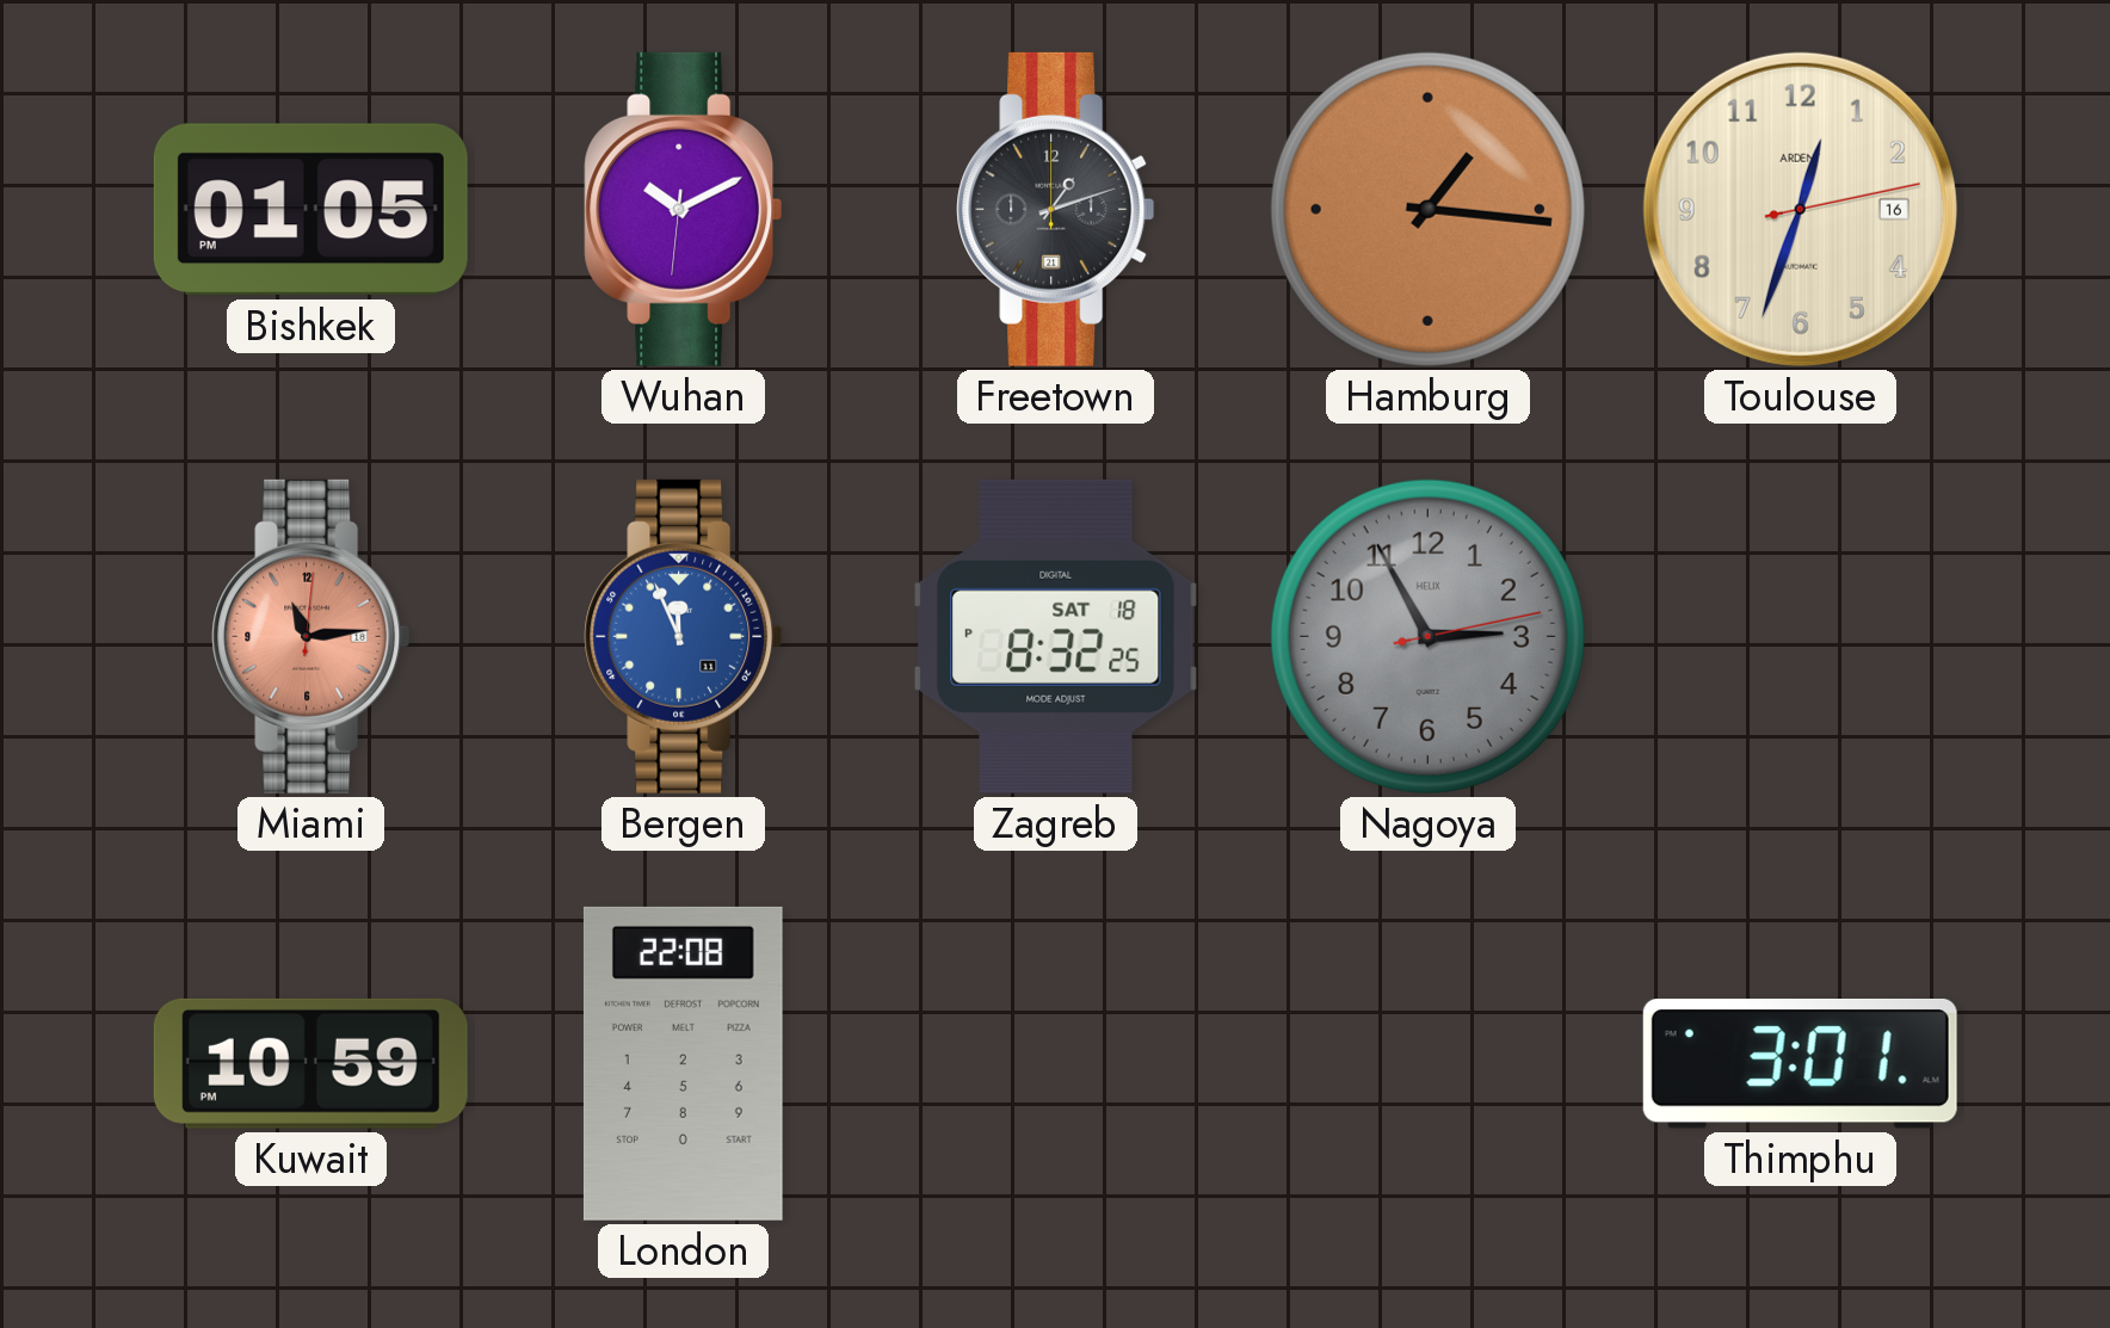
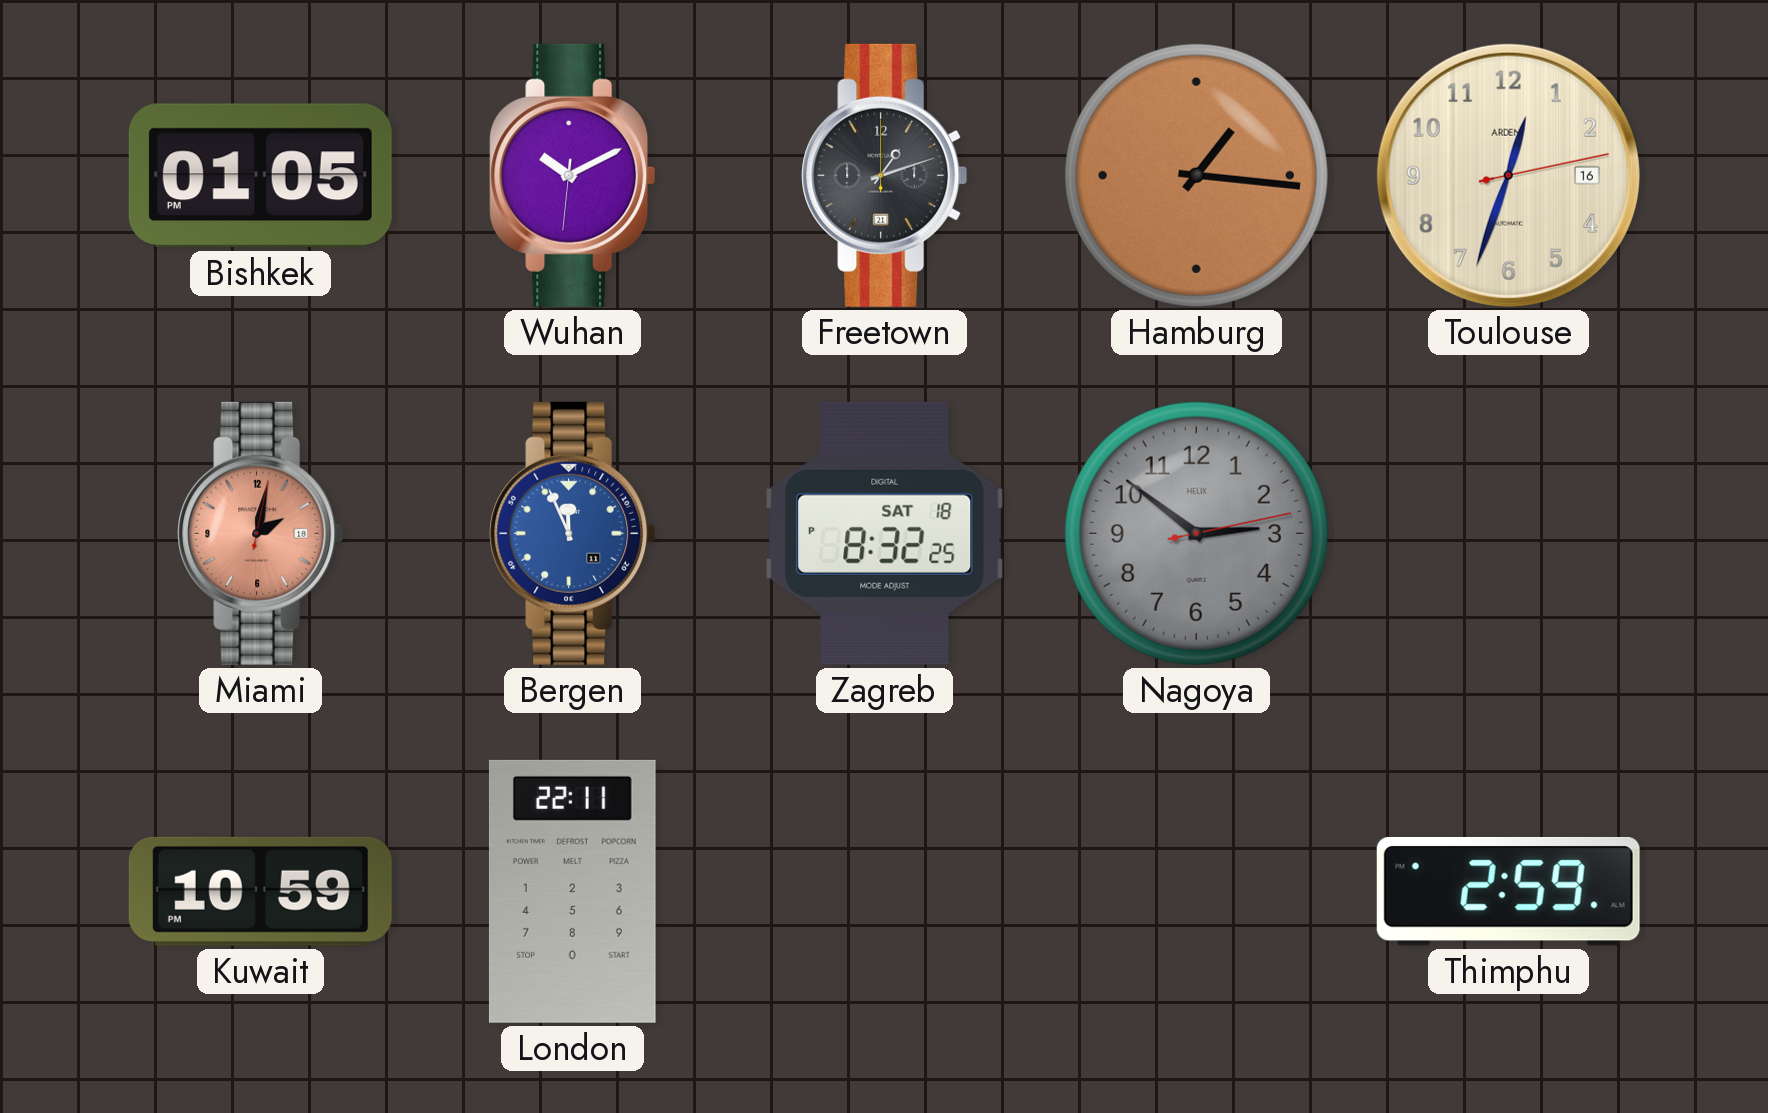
Miami: 11:14 -> 2:02 (261, 533)
Nagoya: 2:55 -> 2:51 (1196, 533)
London: 22:08 -> 22:11 (572, 891)
Thimphu: 3:01 -> 2:59 (1508, 891)
